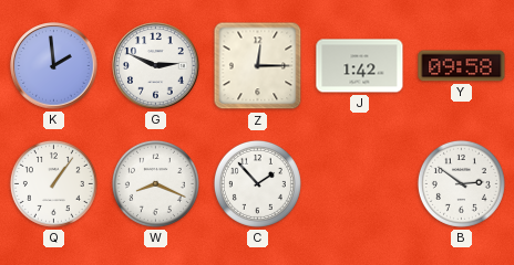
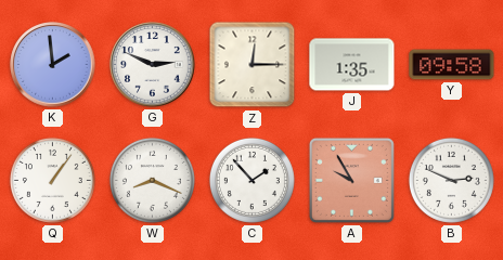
J: 1:42 -> 1:35 (352, 65)
A: none -> 9:55 (351, 180)
B: 2:51 -> 2:49 (451, 180)
